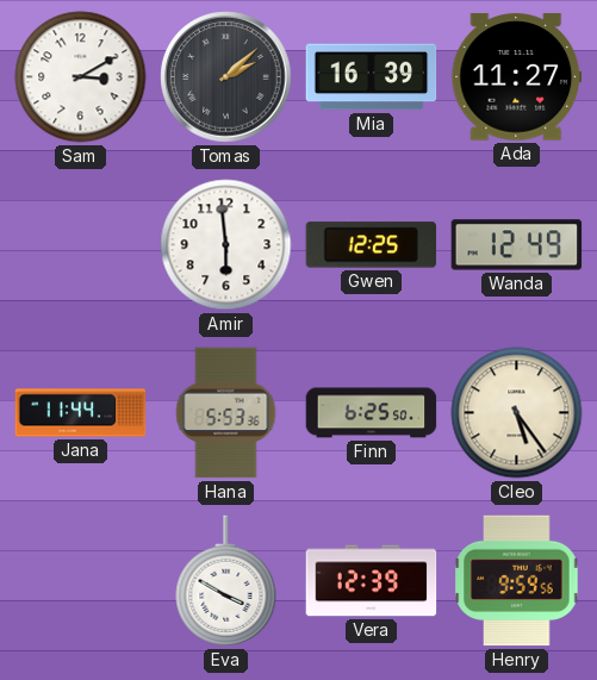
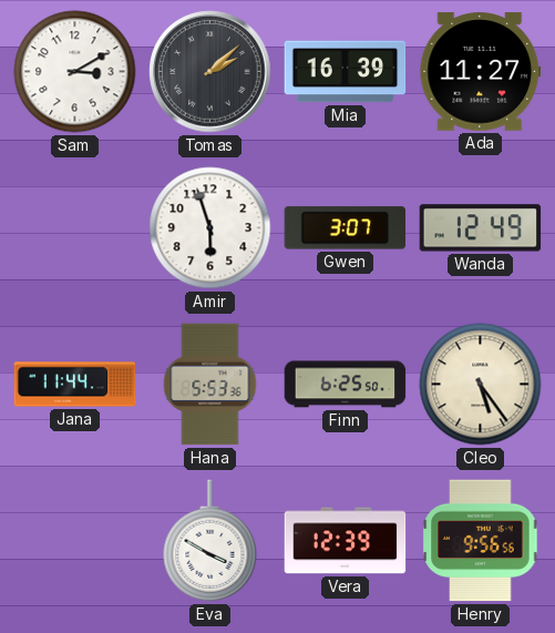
Amir: 5:59 -> 5:57 (210, 228)
Gwen: 12:25 -> 3:07 (346, 228)
Henry: 9:59 -> 9:56 (481, 541)
